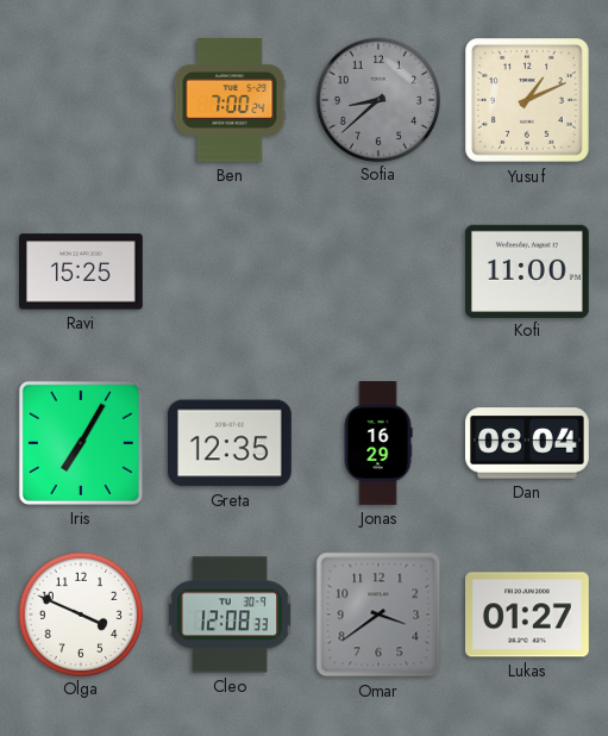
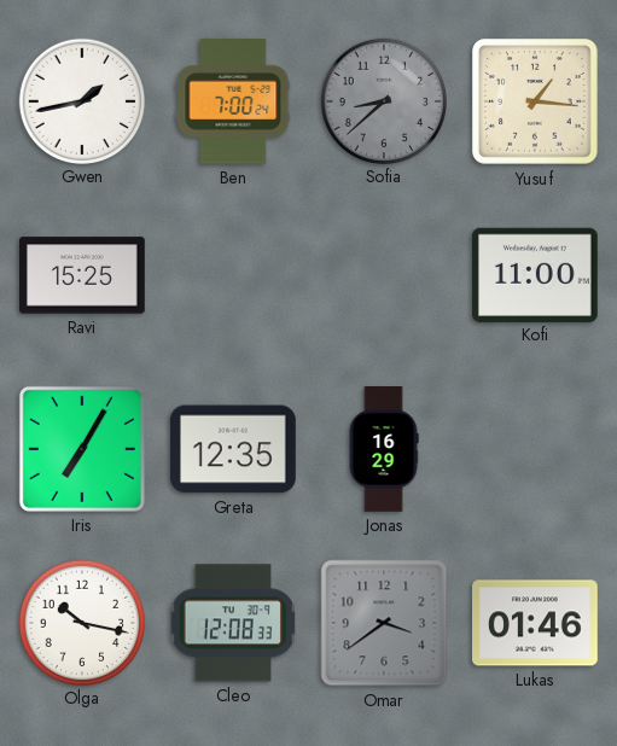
Gwen: none -> 1:43 (81, 100)
Yusuf: 1:11 -> 1:16 (536, 103)
Dan: 08:04 -> none (528, 443)
Olga: 3:49 -> 10:17 (81, 622)
Lukas: 01:27 -> 01:46 (536, 623)
